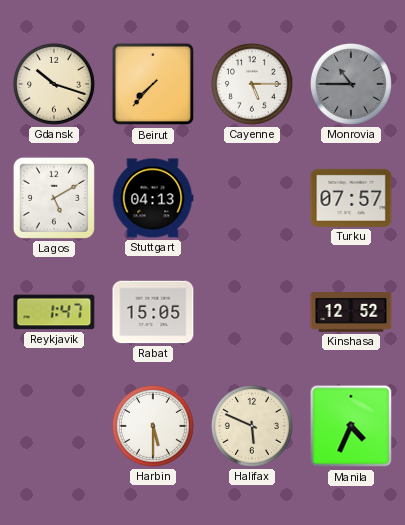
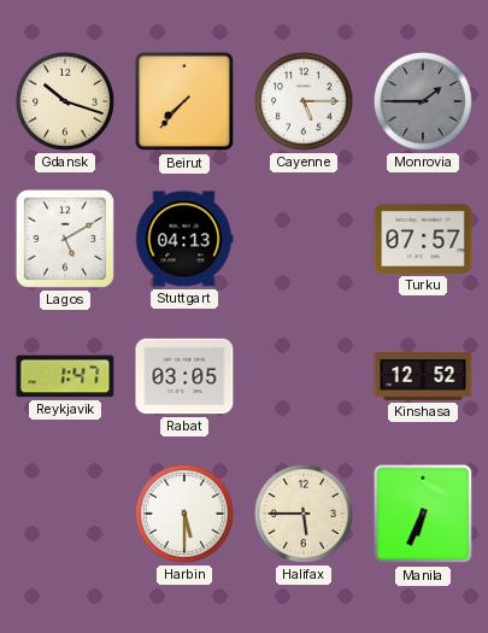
Monrovia: 10:45 -> 1:45 (423, 101)
Rabat: 15:05 -> 03:05 (184, 376)
Halifax: 5:49 -> 5:45 (304, 514)
Manila: 4:34 -> 6:34 (423, 514)
